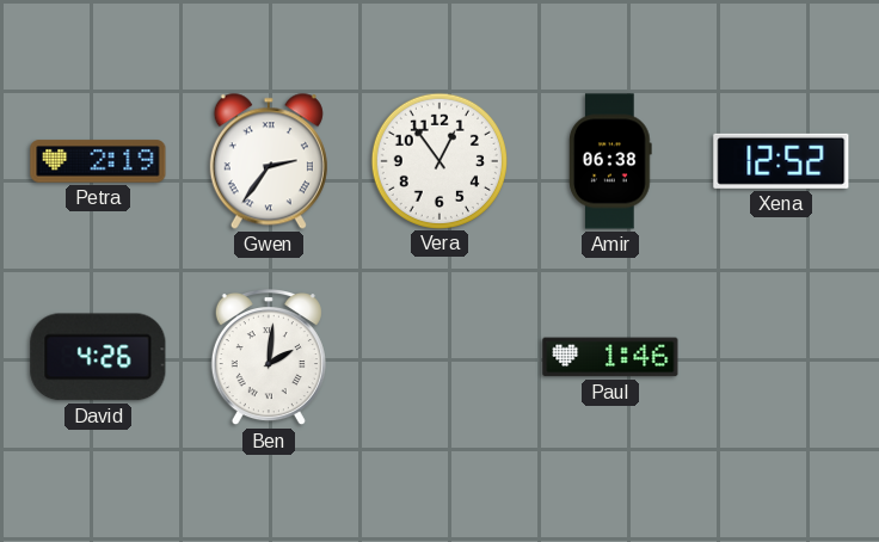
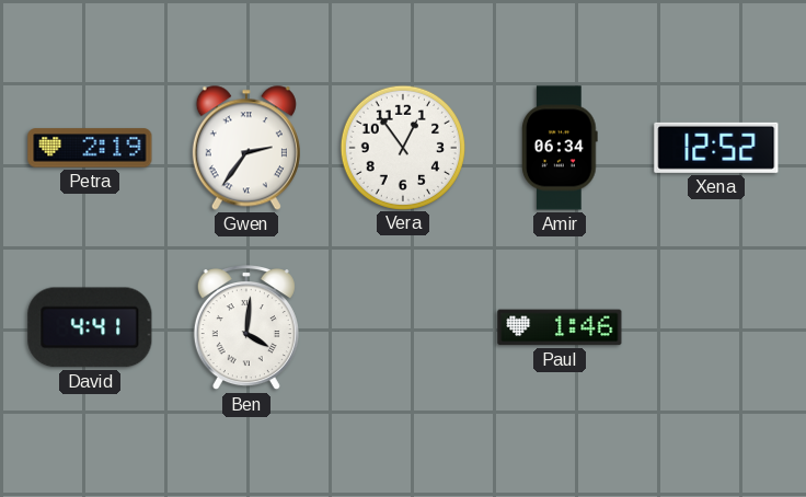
Amir: 06:38 -> 06:34 (561, 148)
David: 4:26 -> 4:41 (90, 327)
Ben: 2:01 -> 4:01 (246, 328)
